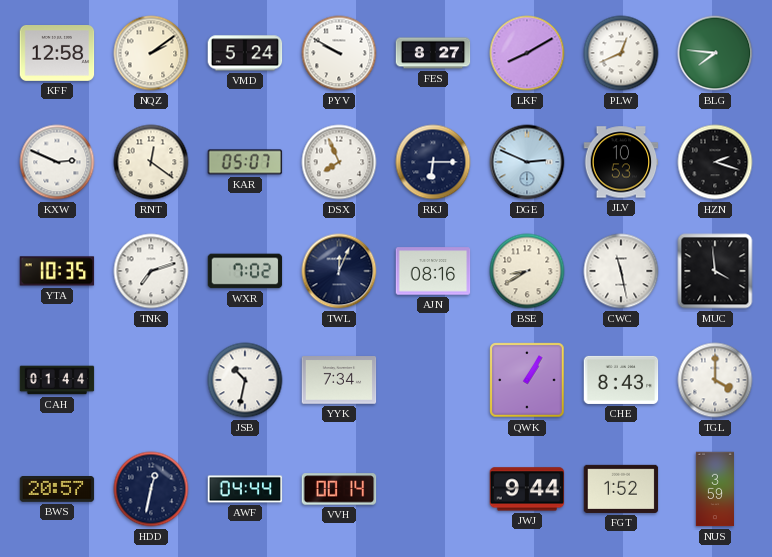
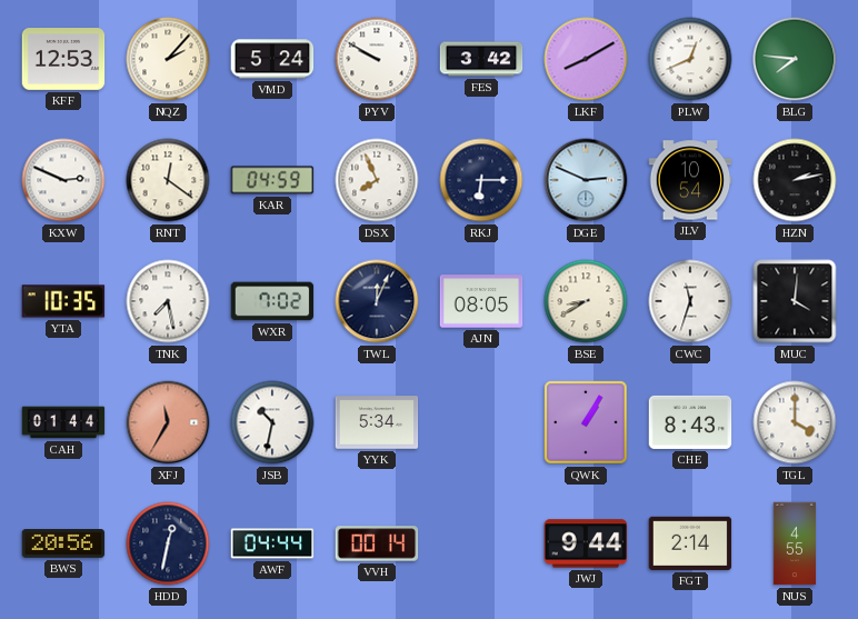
KFF: 12:58 -> 12:53 (63, 60)
NQZ: 2:09 -> 2:07 (168, 59)
FES: 8:27 -> 3:42 (481, 59)
KAR: 05:07 -> 04:59 (272, 180)
JLV: 10:53 -> 10:54 (690, 180)
HZN: 2:18 -> 2:13 (795, 180)
TNK: 7:12 -> 7:28 (168, 301)
AJN: 08:16 -> 08:05 (481, 301)
CWC: 11:28 -> 11:33 (690, 301)
MUC: 3:59 -> 4:01 (795, 301)
XFJ: none -> 11:35 (168, 422)
YYK: 7:34 -> 5:34 (377, 422)
BWS: 20:57 -> 20:56 (63, 545)
FGT: 1:52 -> 2:14 (690, 543)
NUS: 3:59 -> 4:55 (794, 543)
